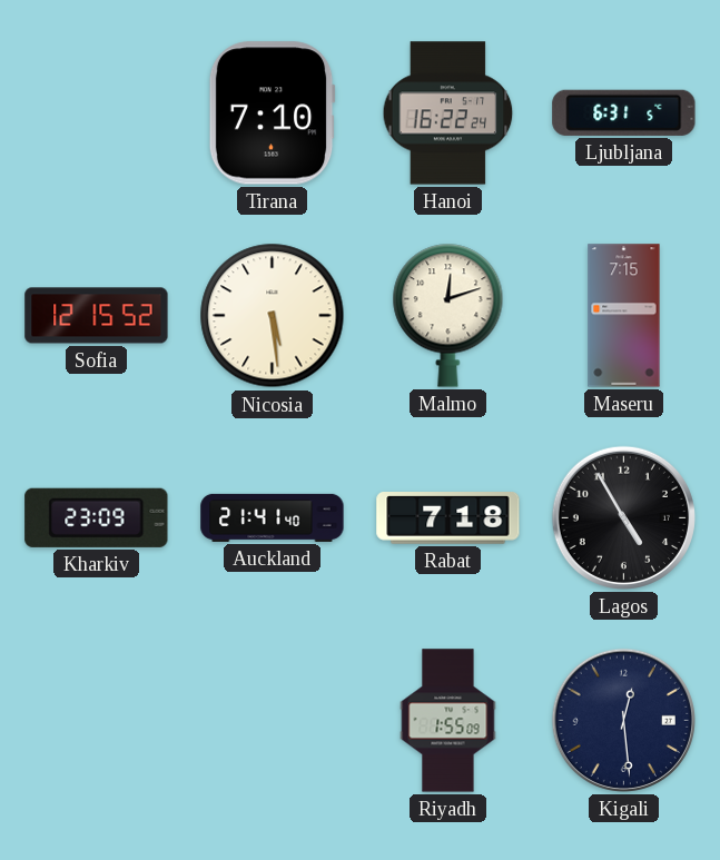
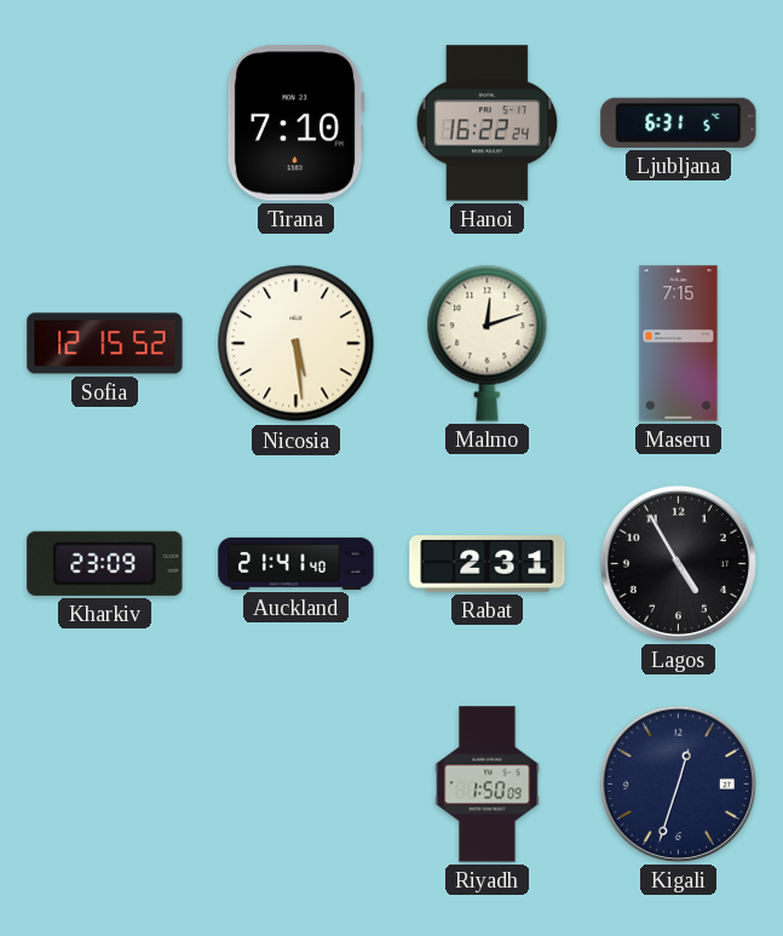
Rabat: 7:18 -> 2:31 (488, 564)
Riyadh: 1:55 -> 1:50 (488, 785)
Kigali: 12:29 -> 12:33 (678, 783)
